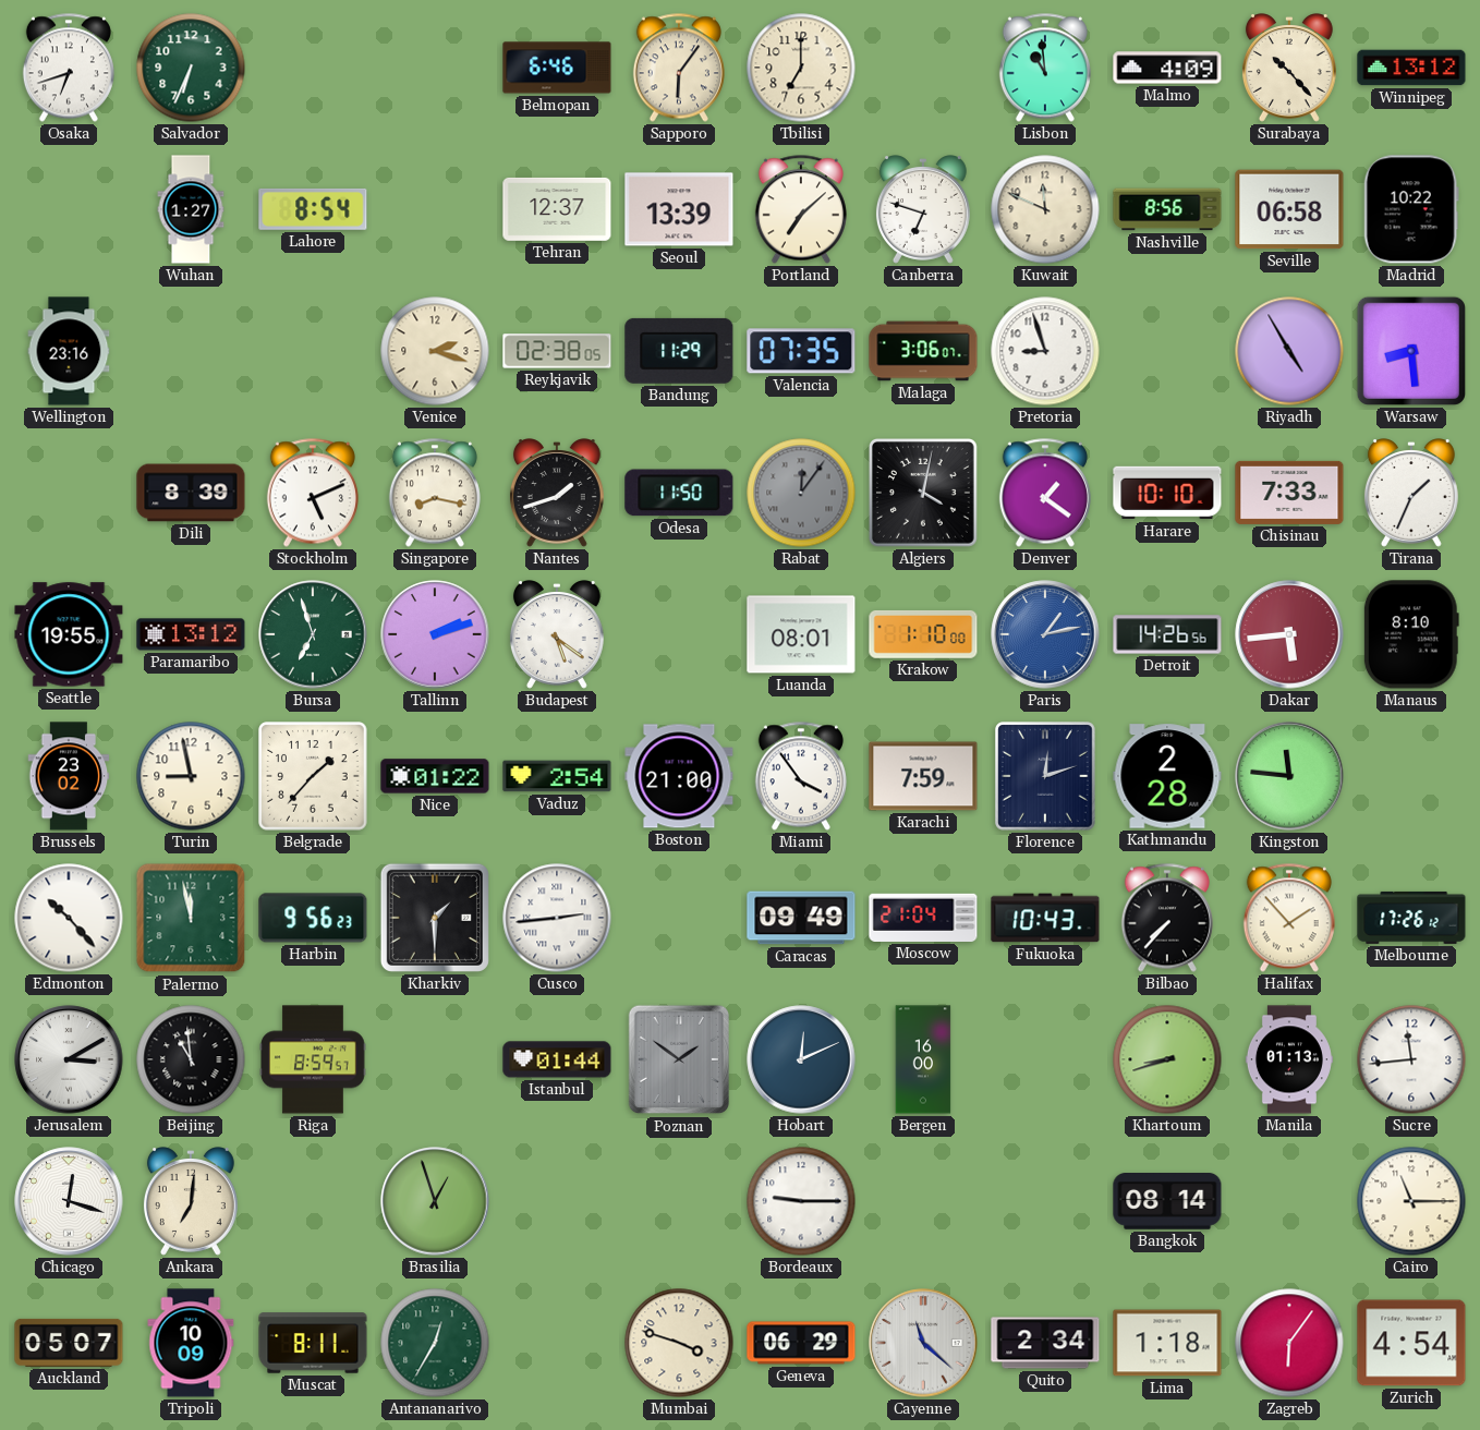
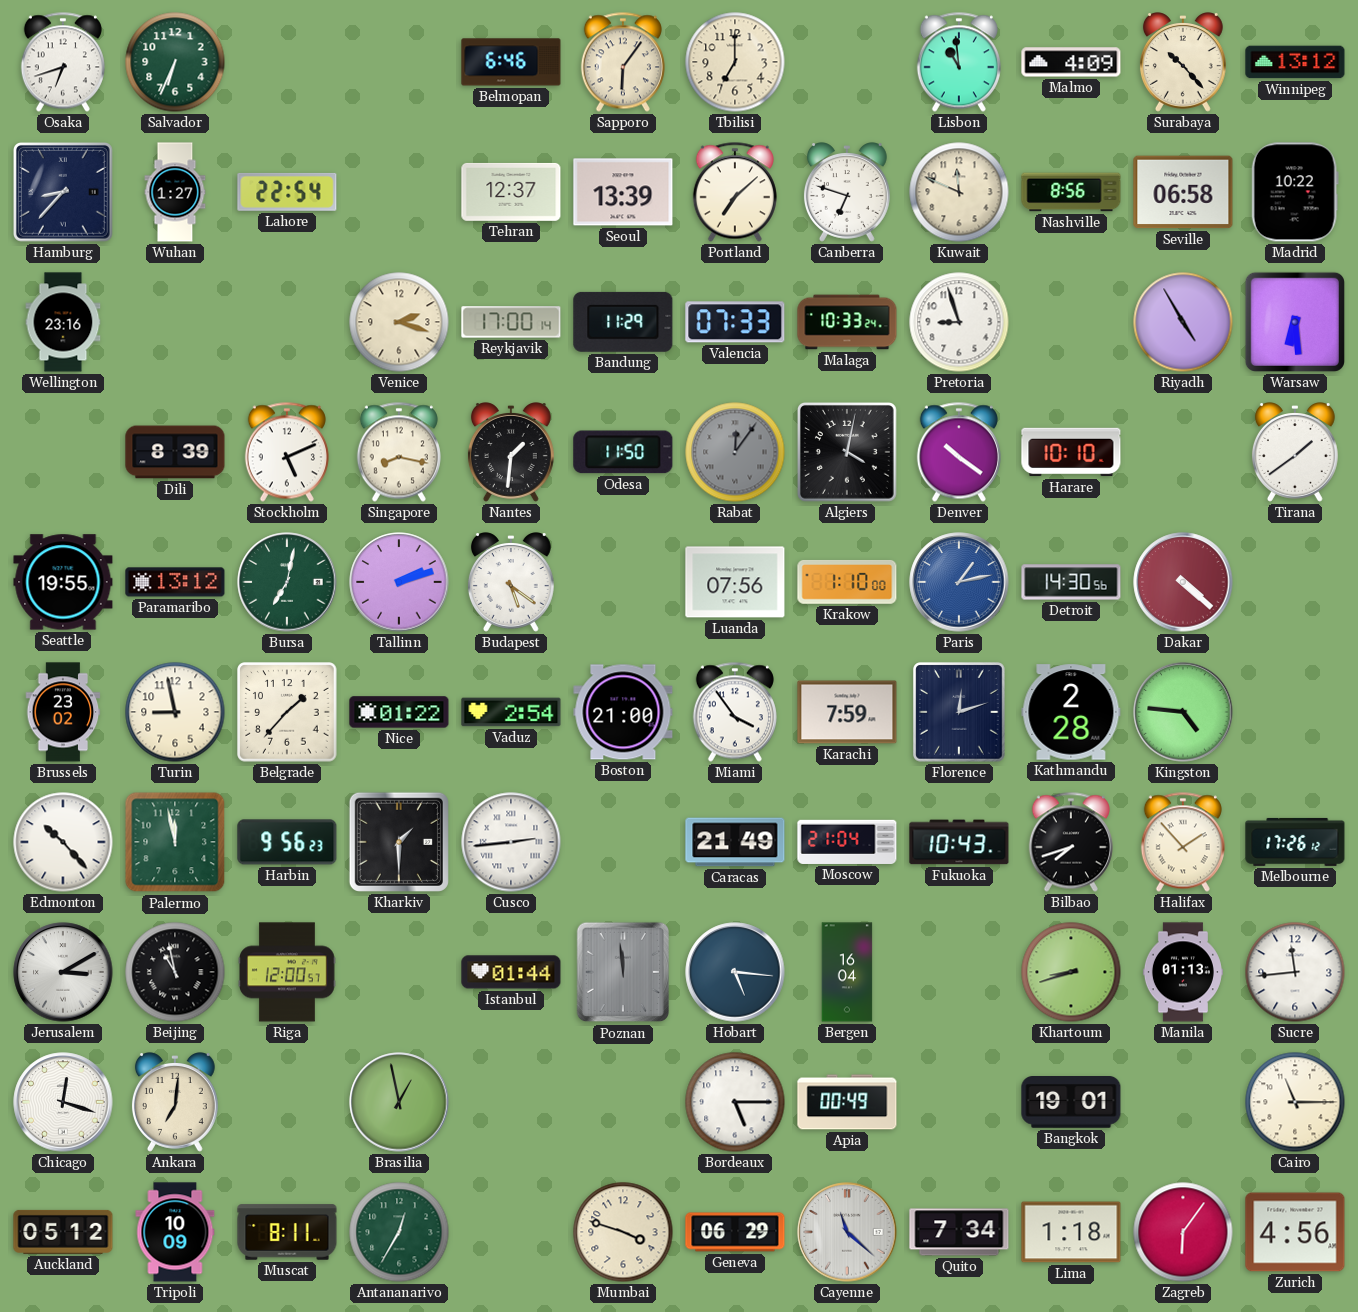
Hamburg: none -> 8:37 (64, 193)
Lahore: 8:54 -> 22:54 (287, 192)
Reykjavik: 02:38 -> 17:00 (511, 322)
Valencia: 07:35 -> 07:33 (735, 322)
Malaga: 3:06 -> 10:33 (847, 322)
Warsaw: 8:29 -> 6:29 (1295, 322)
Nantes: 1:42 -> 1:31 (511, 452)
Denver: 1:21 -> 10:21 (959, 452)
Chisinau: 7:33 -> none (1289, 493)
Tirana: 1:34 -> 1:39 (1295, 452)
Bursa: 6:57 -> 7:02 (287, 582)
Luanda: 08:01 -> 07:56 (735, 582)
Detroit: 14:26 -> 14:30 (1071, 582)
Dakar: 5:44 -> 4:22 (1183, 582)
Manaus: 8:10 -> none (1411, 634)
Kingston: 11:46 -> 4:46 (1183, 712)
Caracas: 09:49 -> 21:49 (735, 842)
Bilbao: 7:37 -> 7:42 (1071, 842)
Beijing: 10:59 -> 10:58 (175, 972)
Riga: 8:59 -> 12:00 (287, 972)
Poznan: 1:51 -> 11:59 (623, 972)
Hobart: 12:11 -> 5:16 (735, 972)
Bergen: 16:00 -> 16:04 (847, 972)
Brasilia: 12:57 -> 12:58 (399, 1102)
Bordeaux: 9:15 -> 5:15 (735, 1102)
Apia: none -> 00:49 (847, 1102)
Bangkok: 08:14 -> 19:01 (1071, 1103)
Auckland: 05:07 -> 05:12 (63, 1232)
Quito: 2:34 -> 7:34 (959, 1232)
Zurich: 4:54 -> 4:56 (1295, 1232)
